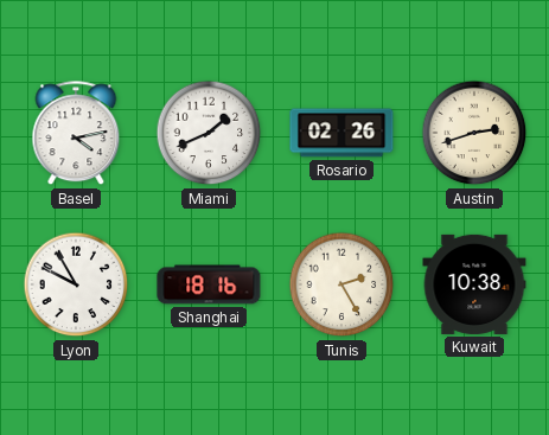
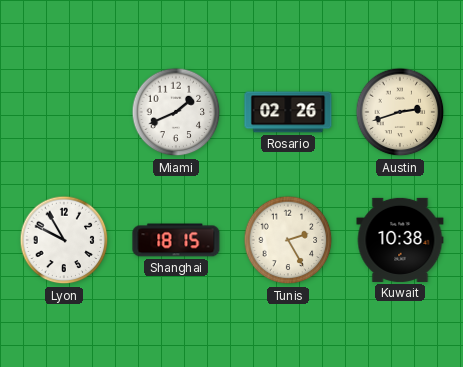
Basel: 4:13 -> none (76, 134)
Shanghai: 18:16 -> 18:15 (176, 240)
